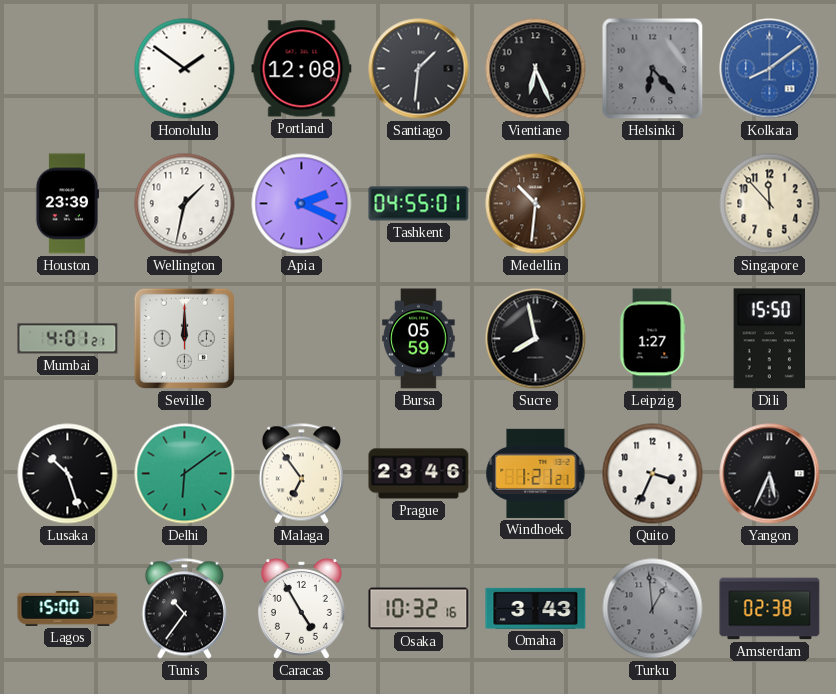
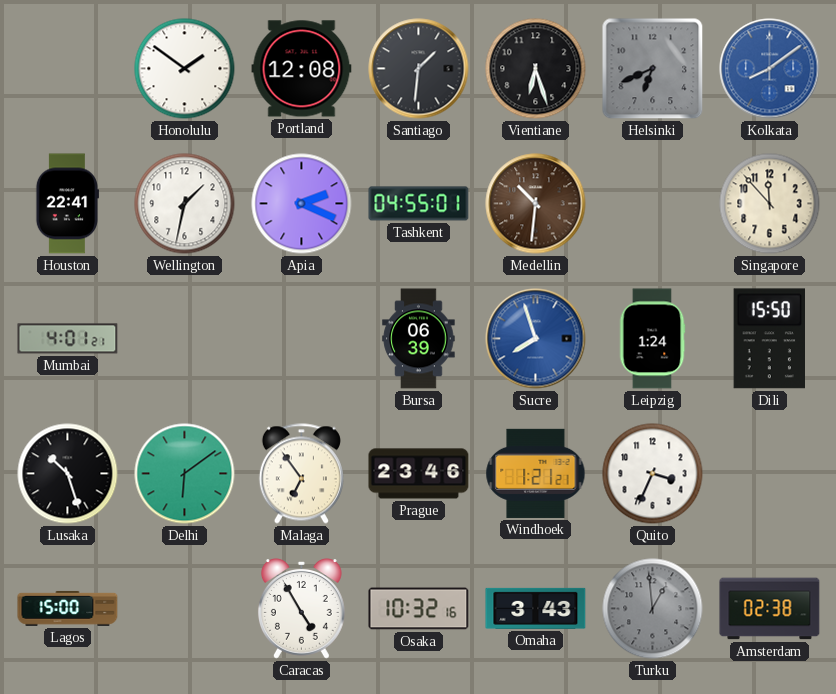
Vientiane: 6:26 -> 6:27 (536, 69)
Helsinki: 6:23 -> 6:41 (653, 69)
Houston: 23:39 -> 22:41 (67, 204)
Seville: 12:00 -> none (184, 338)
Bursa: 05:59 -> 06:39 (419, 339)
Sucre: 7:58 -> 7:57 (536, 339)
Sucre dial: black -> blue (536, 339)
Leipzig: 1:27 -> 1:24 (652, 339)
Yangon: 5:34 -> none (770, 474)
Tunis: 10:36 -> none (184, 609)
